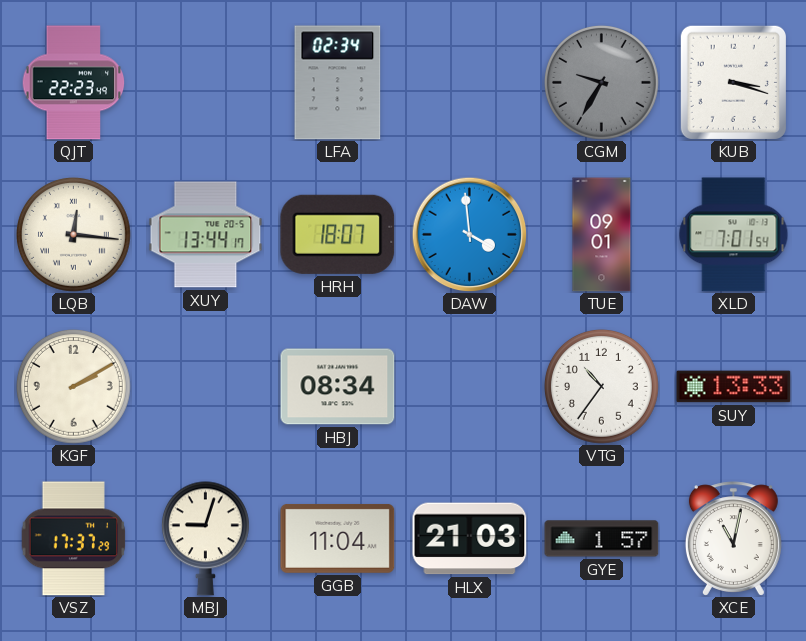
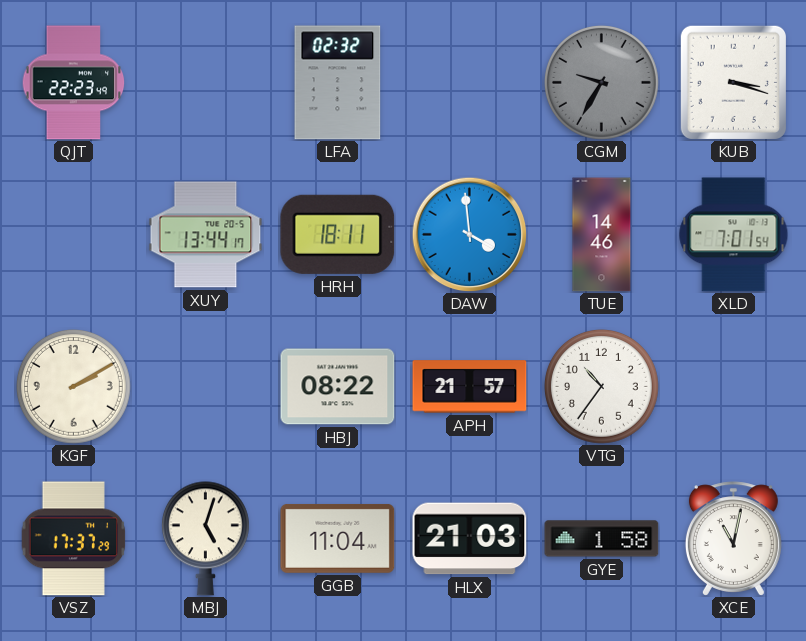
LFA: 02:34 -> 02:32 (338, 83)
LQB: 12:16 -> none (74, 235)
HRH: 18:07 -> 18:11 (338, 234)
TUE: 09:01 -> 14:46 (602, 235)
HBJ: 08:34 -> 08:22 (338, 387)
APH: none -> 21:57 (470, 387)
SUY: 13:33 -> none (734, 387)
MBJ: 9:03 -> 5:03 (205, 539)
GYE: 1:57 -> 1:58 (602, 539)
